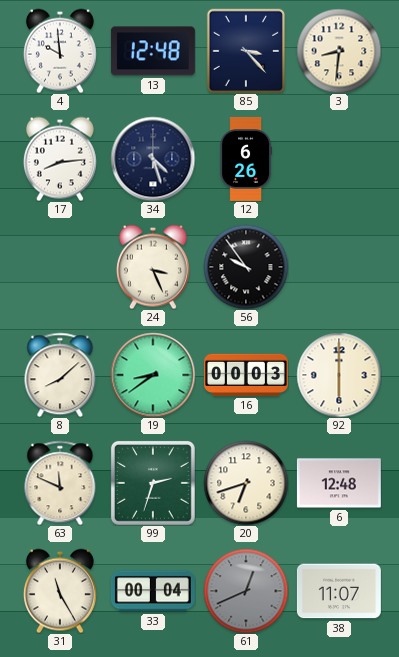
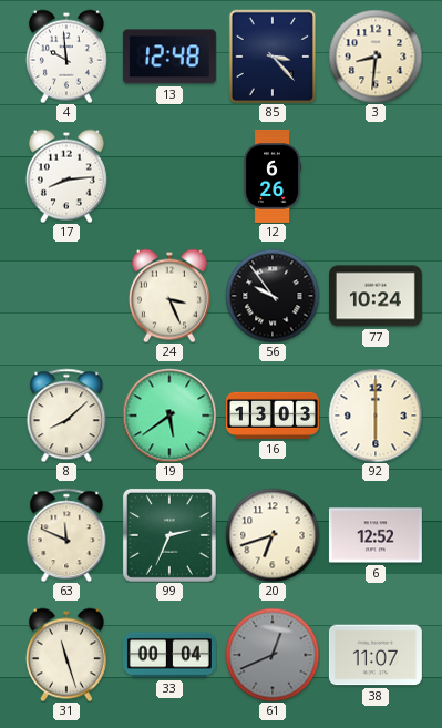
34: 4:27 -> none (153, 159)
77: none -> 10:24 (376, 296)
19: 8:39 -> 5:39 (169, 416)
16: 00:03 -> 13:03 (273, 416)
99: 2:33 -> 2:34 (169, 535)
6: 12:48 -> 12:52 (376, 535)
31: 11:25 -> 11:27 (66, 655)
